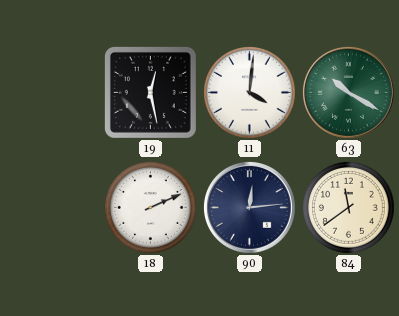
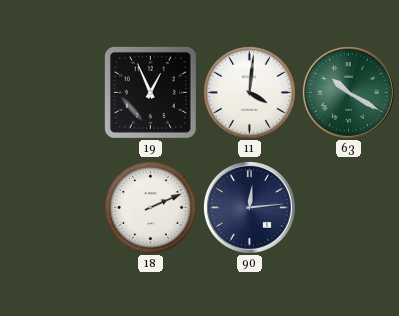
19: 12:28 -> 12:56 (150, 92)
84: 11:39 -> none (349, 208)
